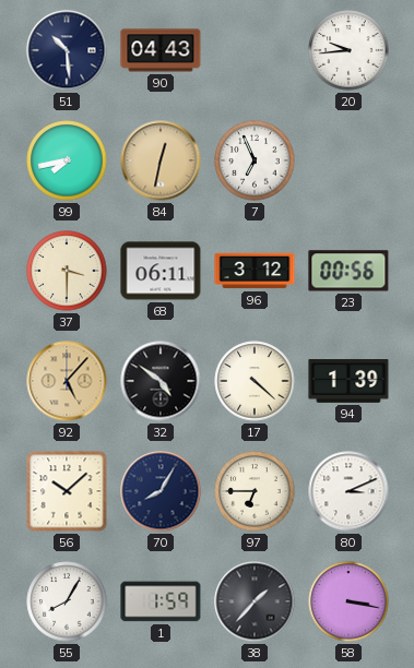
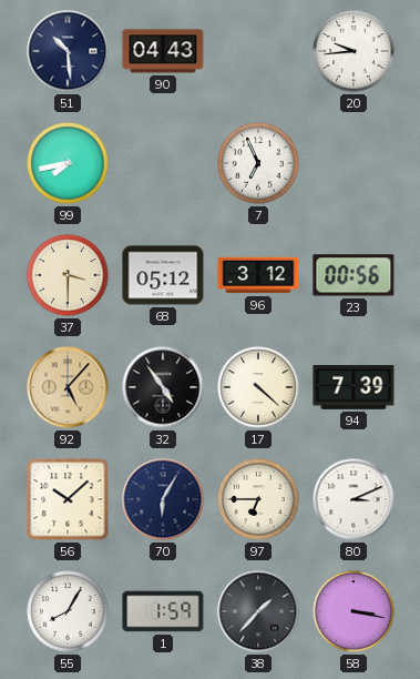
84: 12:32 -> none (161, 160)
68: 06:11 -> 05:12 (163, 275)
32: 4:51 -> 4:54 (163, 387)
94: 1:39 -> 7:39 (354, 388)
70: 8:05 -> 6:05 (163, 499)
